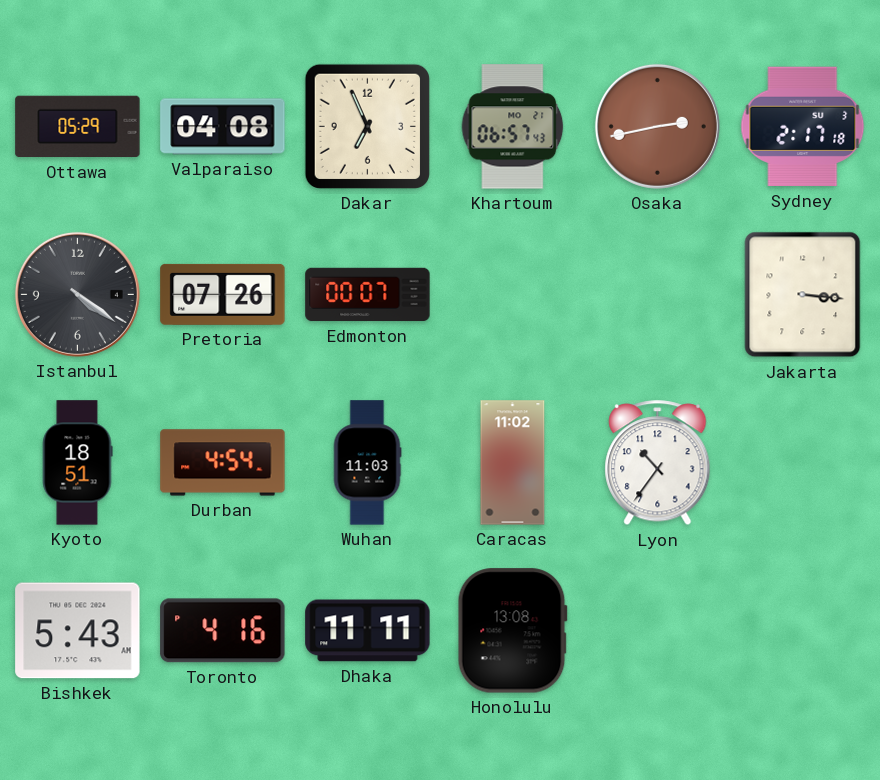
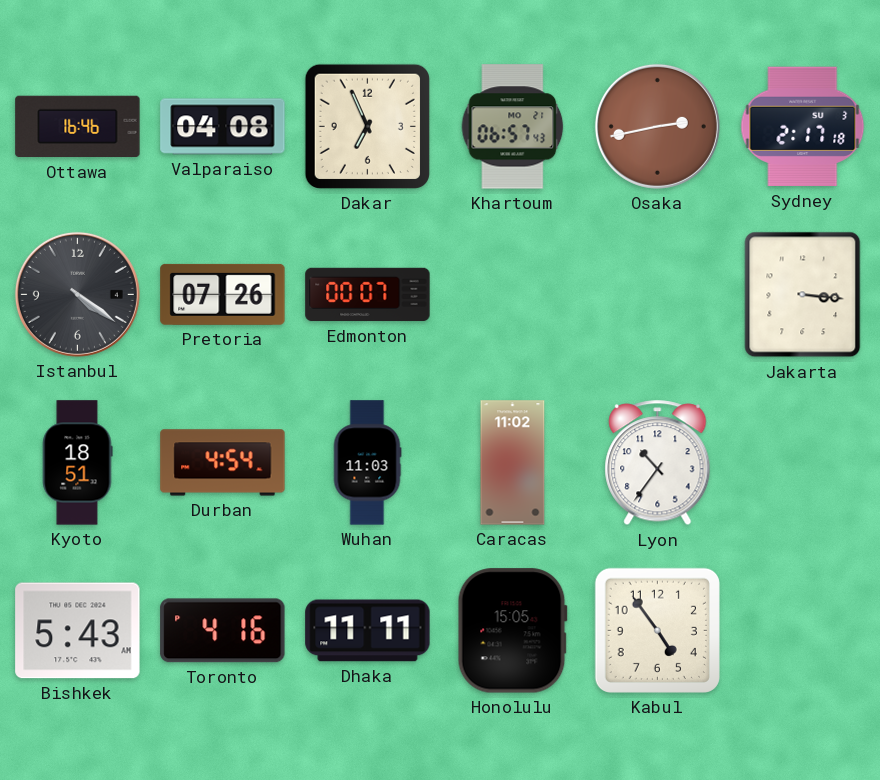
Ottawa: 05:29 -> 16:46 (78, 127)
Honolulu: 13:08 -> 15:05 (512, 631)
Kabul: none -> 4:54 (657, 630)
